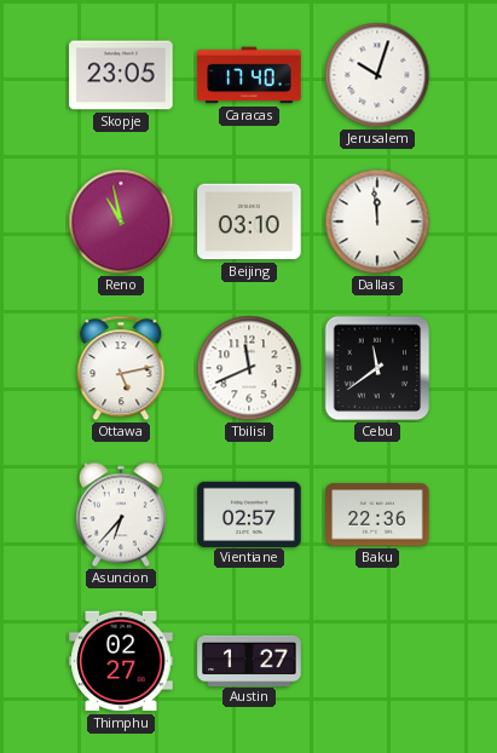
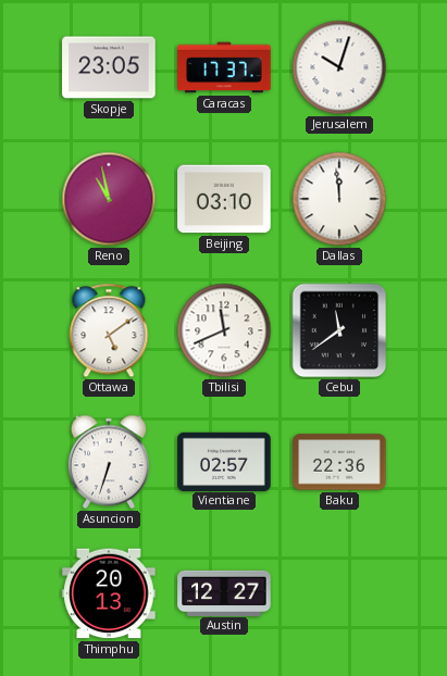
Caracas: 17:40 -> 17:37 (224, 67)
Ottawa: 5:13 -> 5:09 (109, 330)
Asuncion: 6:37 -> 6:33 (109, 462)
Thimphu: 02:27 -> 20:13 (109, 593)
Austin: 1:27 -> 12:27 (224, 592)
